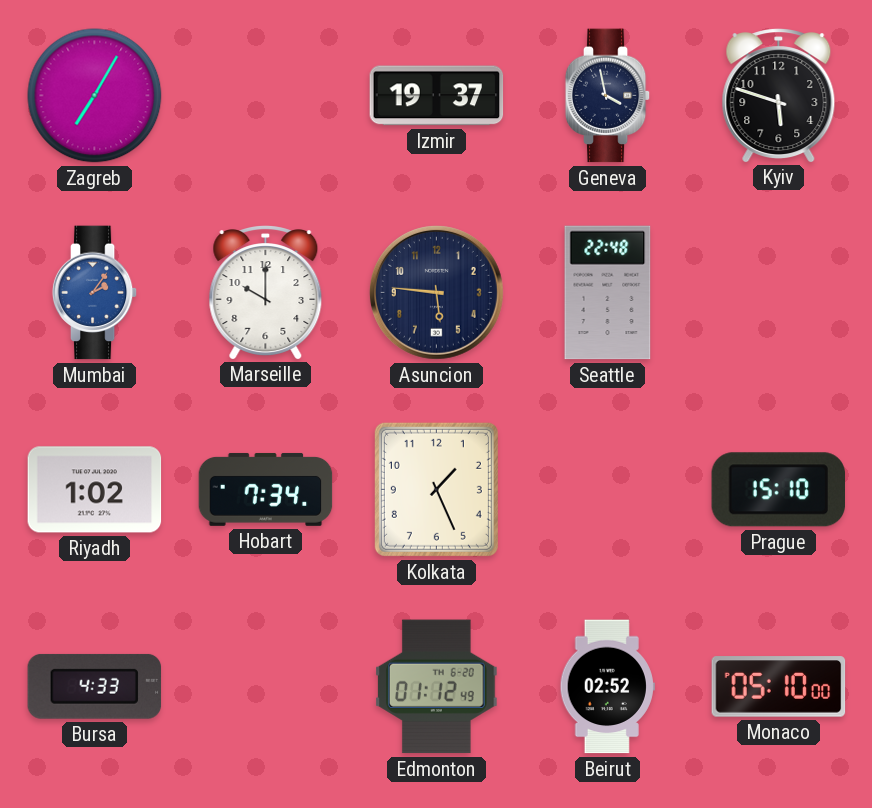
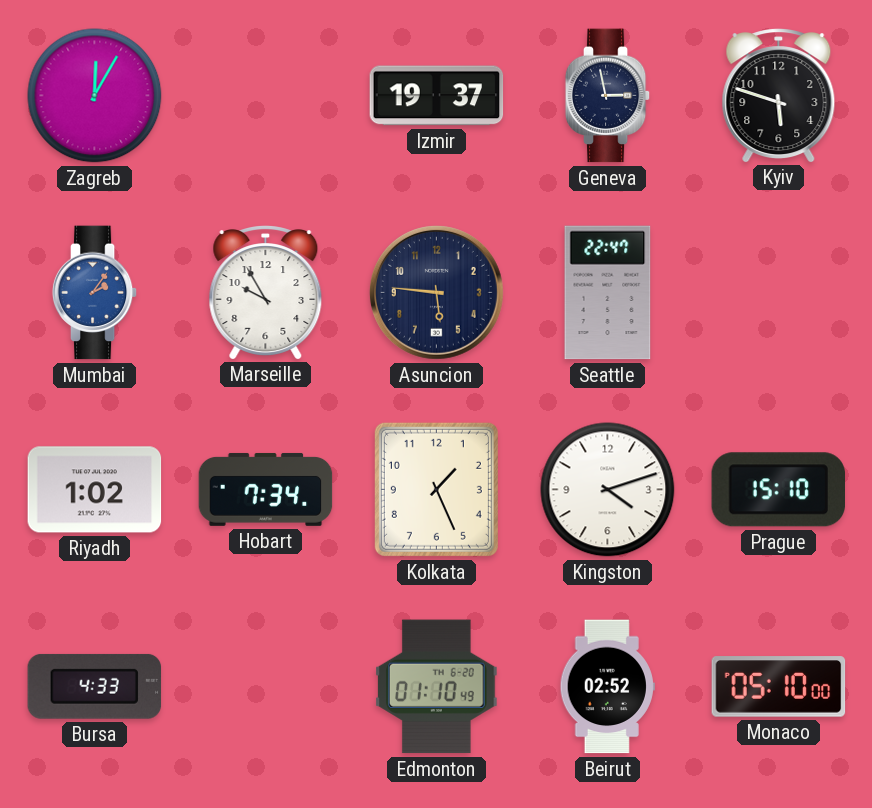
Zagreb: 7:05 -> 12:05 (95, 96)
Geneva: 3:58 -> 2:58 (608, 96)
Marseille: 10:00 -> 9:55 (266, 292)
Seattle: 22:48 -> 22:47 (608, 293)
Kingston: none -> 4:12 (608, 490)
Edmonton: 01:12 -> 01:10 (437, 687)
